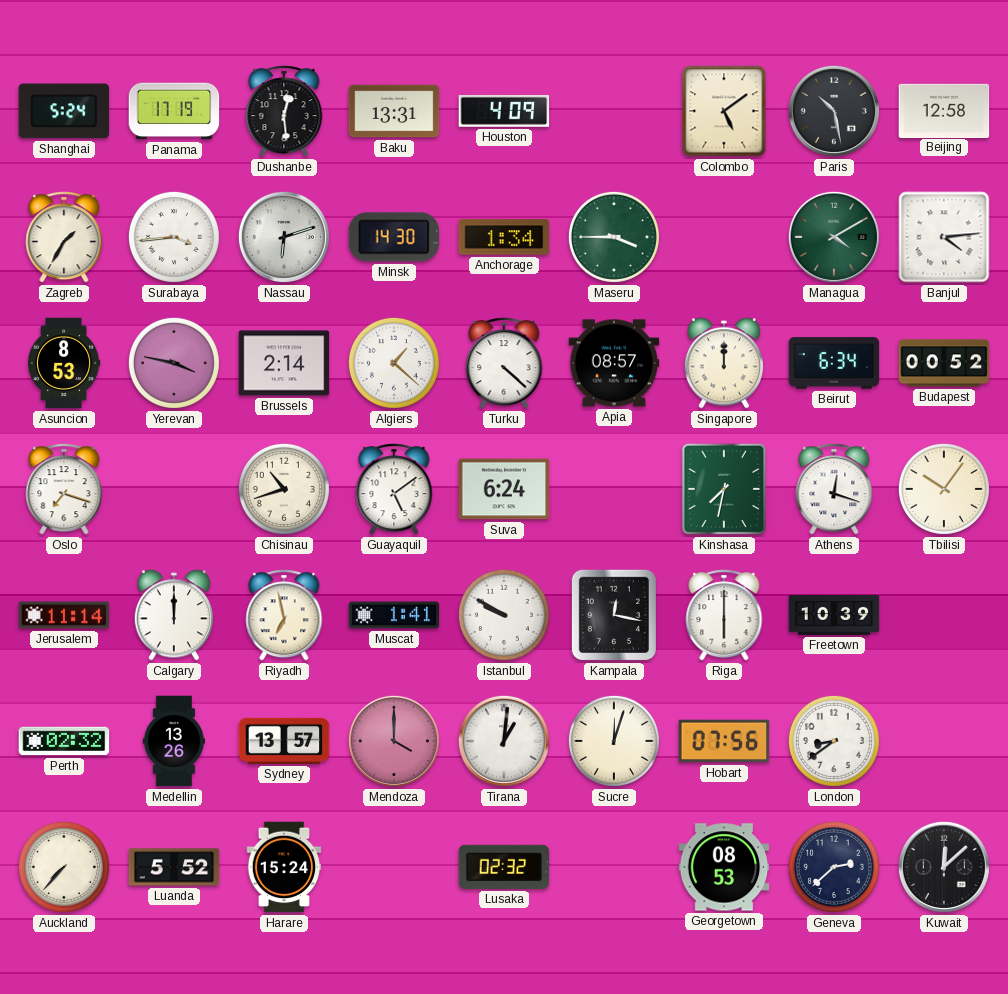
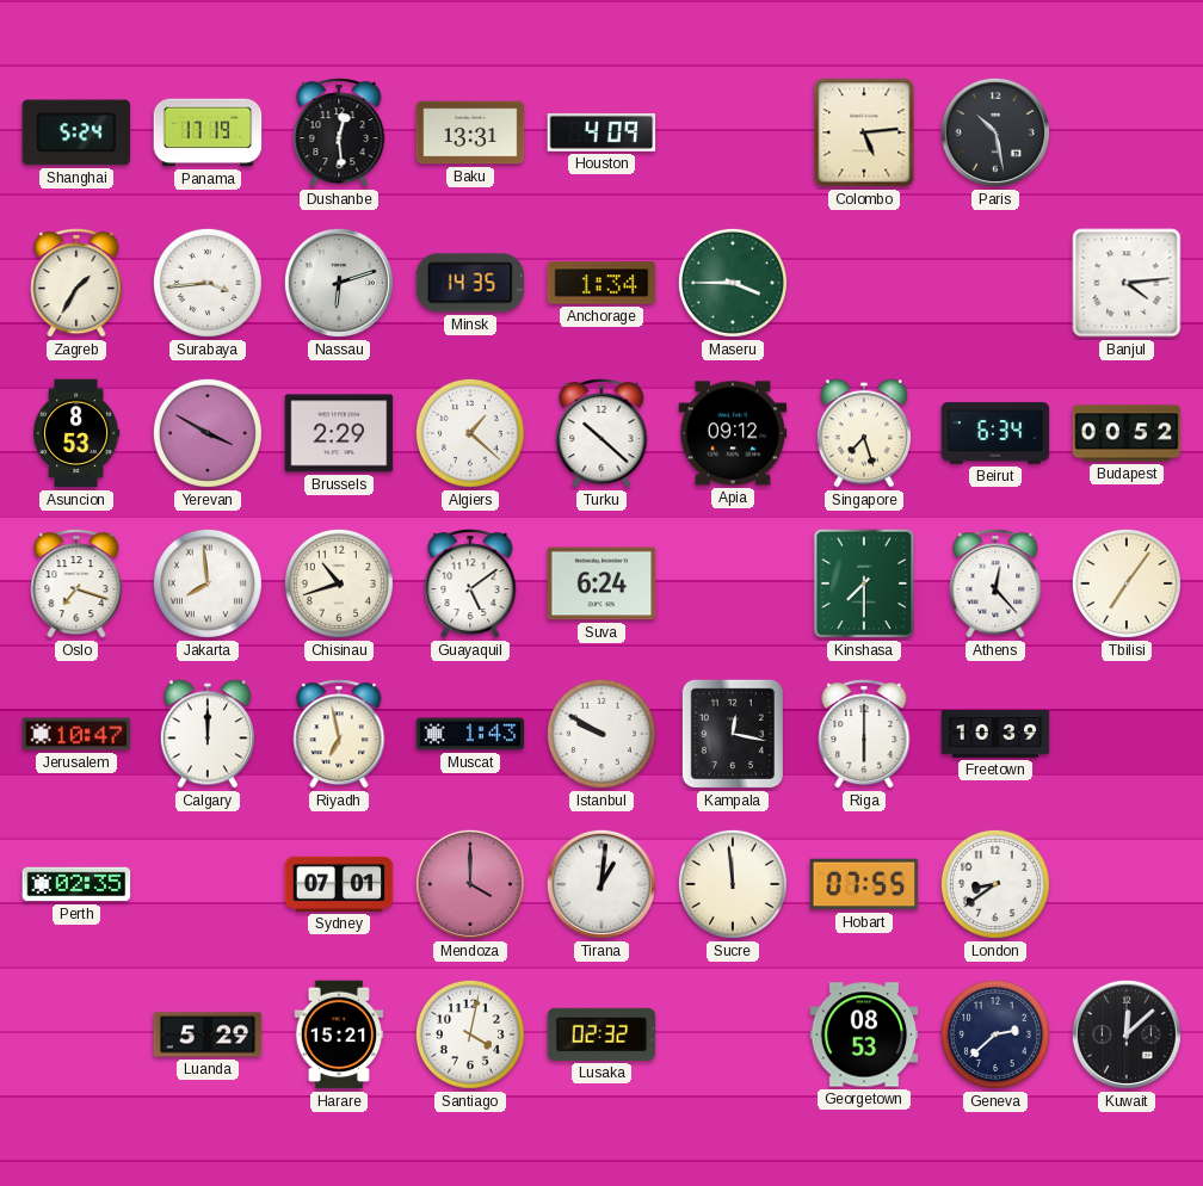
Colombo: 5:09 -> 5:14 (864, 132)
Beijing: 12:58 -> none (944, 110)
Minsk: 14:30 -> 14:35 (470, 283)
Managua: 4:10 -> none (834, 237)
Yerevan: 3:47 -> 3:50 (208, 433)
Brussels: 2:14 -> 2:29 (339, 433)
Turku: 4:22 -> 10:22 (601, 433)
Apia: 08:57 -> 09:12 (733, 433)
Singapore: 12:00 -> 7:27 (863, 433)
Jakarta: none -> 7:59 (208, 583)
Kinshasa: 7:32 -> 7:30 (864, 583)
Athens: 12:18 -> 12:23 (995, 583)
Tbilisi: 10:06 -> 7:06 (1127, 583)
Jerusalem: 11:14 -> 10:47 (76, 734)
Muscat: 1:41 -> 1:43 (470, 734)
Perth: 02:32 -> 02:35 (76, 884)
Medellin: 13:26 -> none (174, 741)
Sydney: 13:57 -> 07:01 (339, 884)
Sucre: 12:03 -> 11:59 (733, 884)
Hobart: 07:56 -> 07:55 (864, 884)
Auckland: 7:37 -> none (64, 867)
Luanda: 5:52 -> 5:29 (208, 1034)
Harare: 15:24 -> 15:21 (339, 1034)
Santiago: none -> 4:02 (470, 1034)
